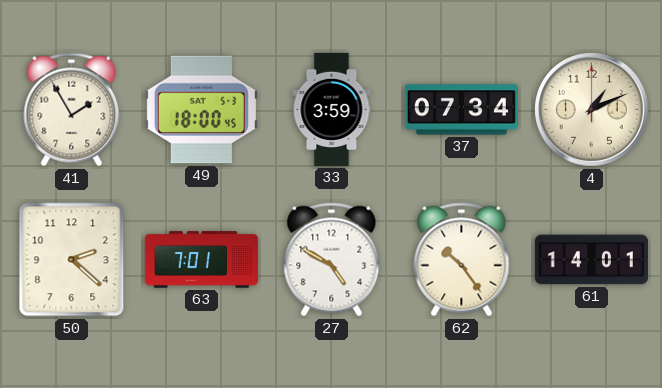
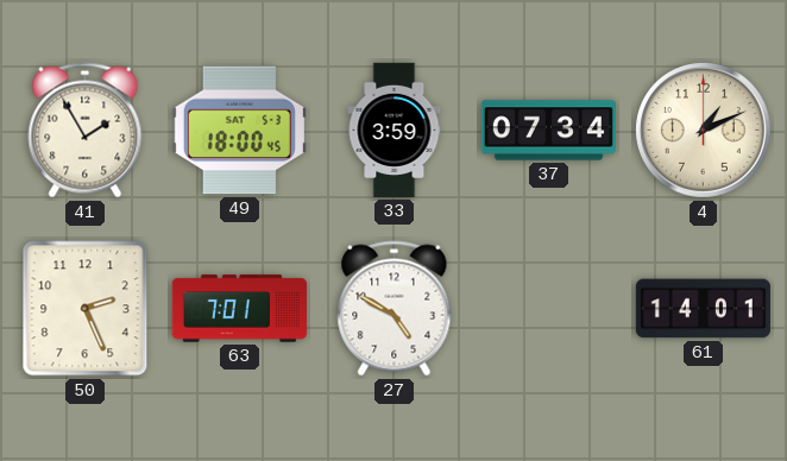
50: 2:22 -> 2:26 (86, 309)
62: 10:24 -> none (462, 260)
